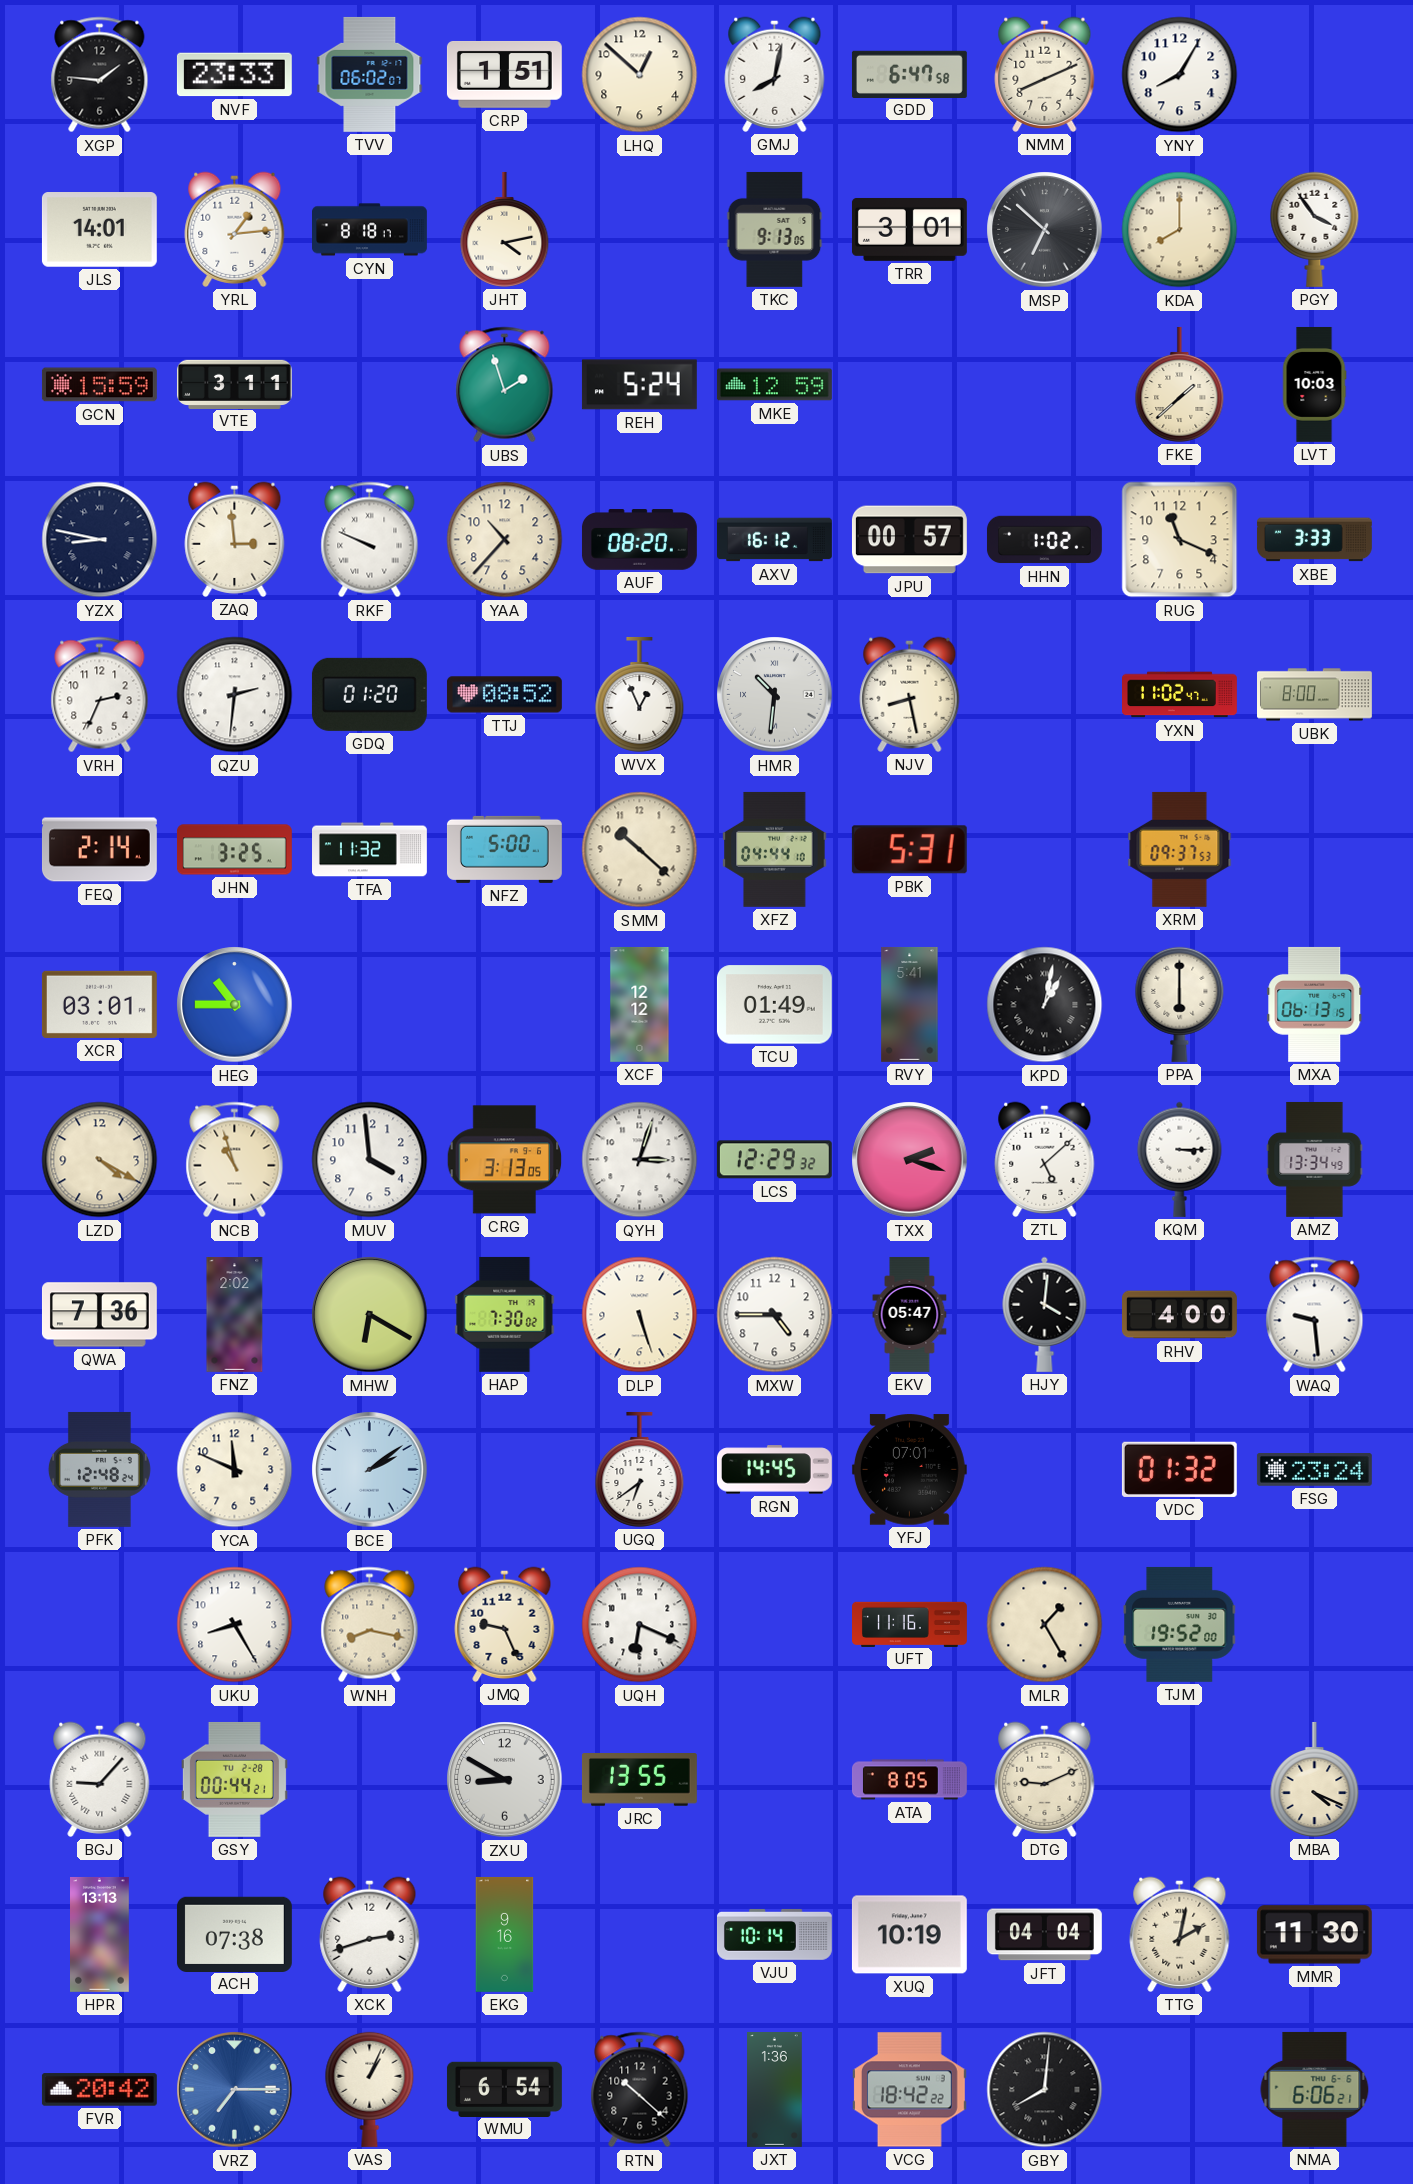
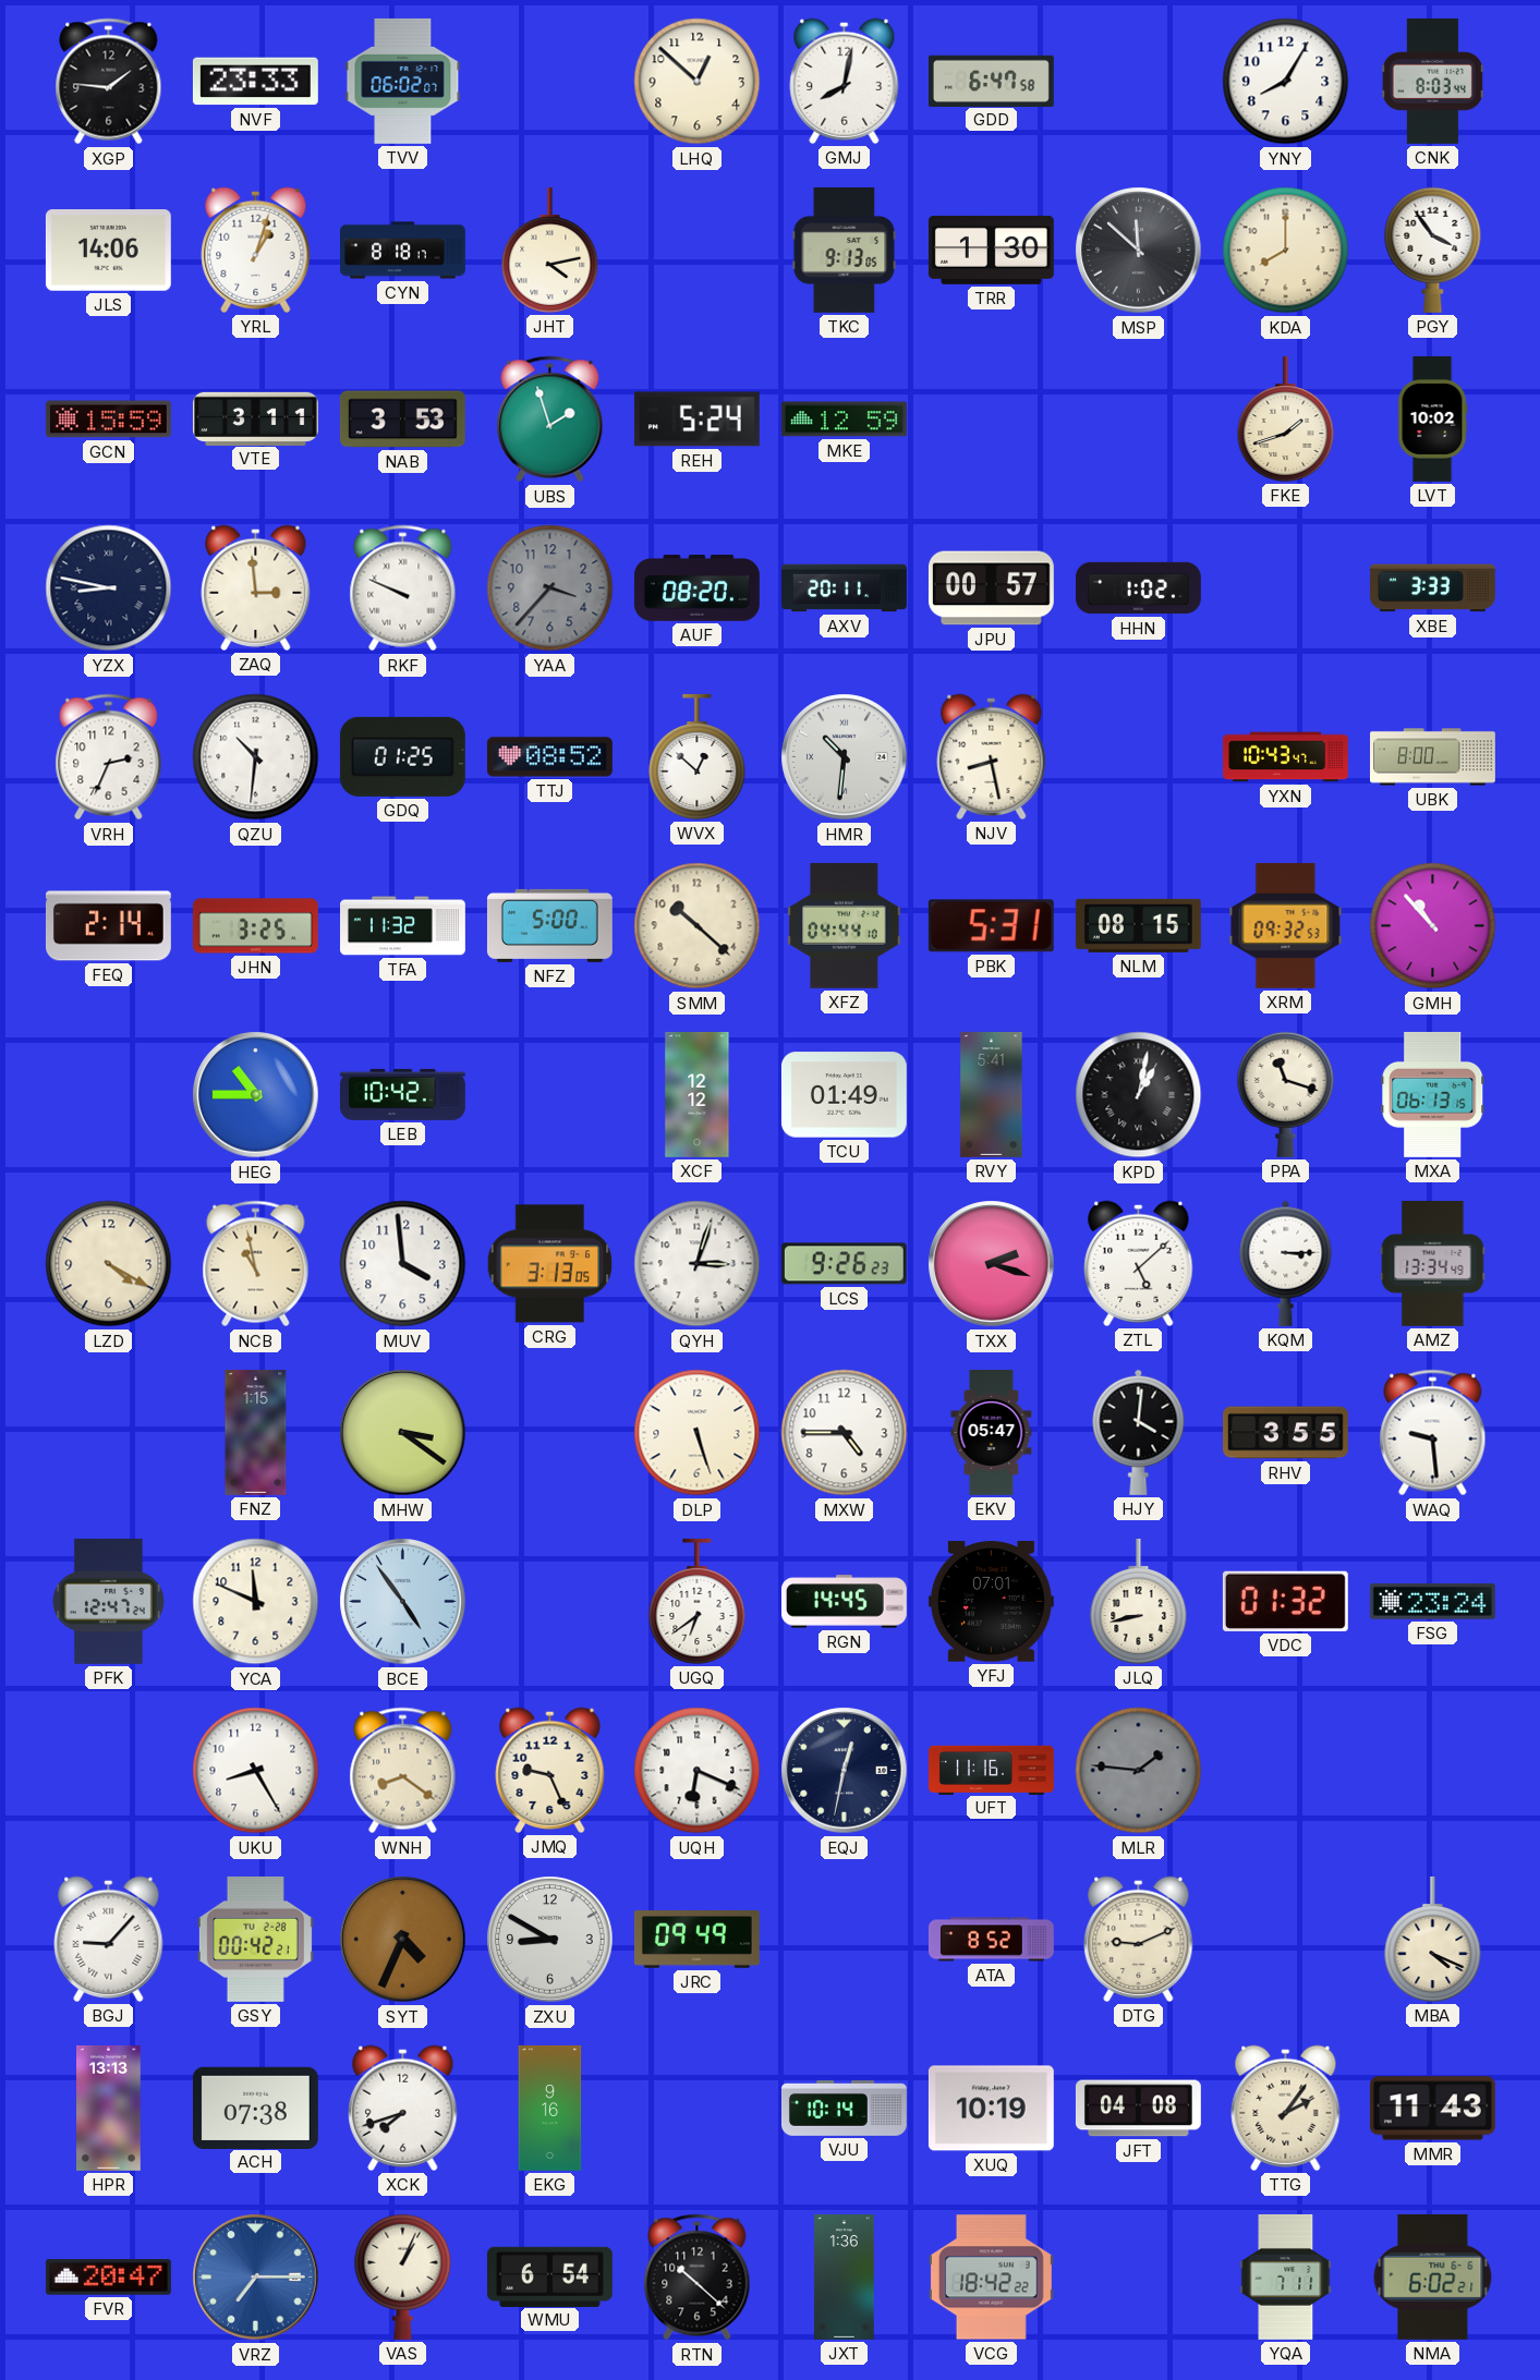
CRP: 1:51 -> none (504, 75)
NMM: 8:11 -> none (1045, 74)
CNK: none -> 8:03 (1432, 81)
JLS: 14:01 -> 14:06 (108, 251)
YRL: 1:14 -> 1:03 (256, 250)
TRR: 3:01 -> 1:30 (991, 250)
MSP: 6:52 -> 11:52 (1139, 251)
NAB: none -> 3:53 (402, 420)
FKE: 1:38 -> 1:42 (1286, 418)
LVT: 10:03 -> 10:02 (1432, 420)
YAA: 10:37 -> 3:37 (550, 588)
YAA dial: cream -> grey (550, 588)
AXV: 16:12 -> 20:11 (845, 588)
RUG: 11:19 -> none (1180, 540)
QZU: 2:31 -> 10:31 (256, 757)
GDQ: 01:20 -> 01:25 (402, 756)
WVX: 12:56 -> 12:52 (698, 756)
YXN: 11:02 -> 10:43 (1286, 757)
NLM: none -> 08:15 (1138, 925)
XRM: 09:37 -> 09:32 (1286, 925)
GMH: none -> 10:53 (1433, 926)
XCR: 03:01 -> none (99, 1004)
LEB: none -> 10:42 (402, 1094)
PPA: 6:00 -> 11:18 (1286, 1094)
NCB: 10:57 -> 10:58 (256, 1264)
LCS: 12:29 -> 9:26 (844, 1264)
QWA: 7:36 -> none (99, 1315)
FNZ: 2:02 -> 1:15 (256, 1433)
MHW: 6:20 -> 3:21 (403, 1433)
HAP: 7:30 -> none (505, 1314)
RHV: 4:00 -> 3:55 (1286, 1433)
PFK: 12:48 -> 12:47 (108, 1601)
BCE: 2:09 -> 4:54 (403, 1602)
JLQ: none -> 8:43 (1139, 1601)
WNH: 8:17 -> 8:21 (403, 1771)
EQJ: none -> 12:32 (845, 1771)
MLR: 1:25 -> 1:46 (1139, 1771)
MLR dial: cream -> grey (1139, 1771)
TJM: 19:52 -> none (1180, 1624)
GSY: 00:44 -> 00:42 (255, 1939)
SYT: none -> 4:34 (403, 1940)
JRC: 13:55 -> 09:49 (696, 1940)
ATA: 8:05 -> 8:52 (991, 1940)
XCK: 2:42 -> 7:42 (403, 2108)
JFT: 04:04 -> 04:08 (1138, 2109)
TTG: 2:02 -> 2:06 (1286, 2108)
MMR: 11:30 -> 11:43 (1432, 2109)
FVR: 20:42 -> 20:47 (108, 2278)
GBY: 8:01 -> none (1045, 2090)
YQA: none -> 7:11 (1286, 2276)
NMA: 6:06 -> 6:02 (1433, 2276)
